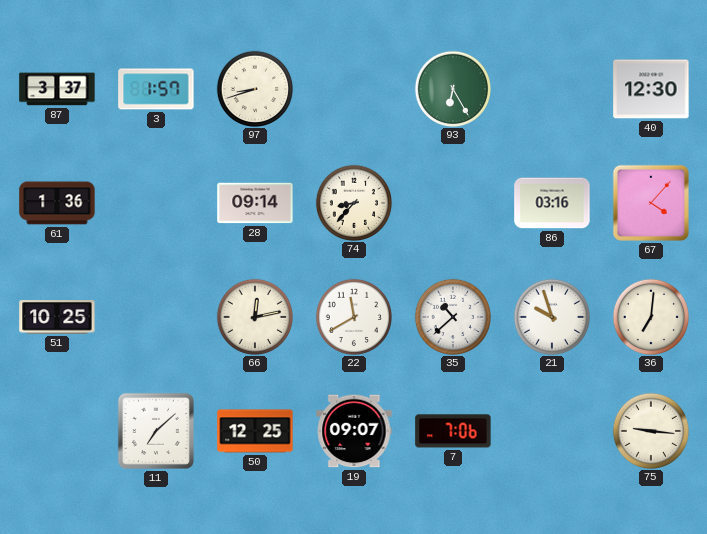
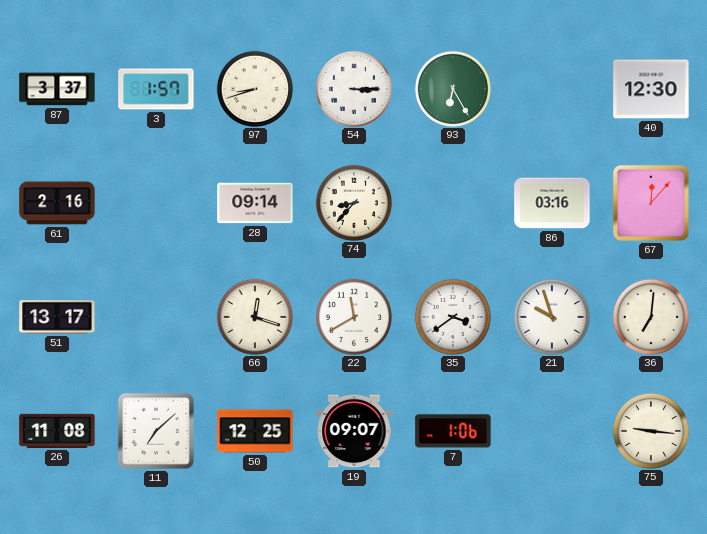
54: none -> 3:15 (353, 88)
61: 1:36 -> 2:16 (57, 203)
67: 4:07 -> 12:07 (651, 203)
51: 10:25 -> 13:17 (57, 317)
66: 12:13 -> 12:18 (254, 316)
35: 10:38 -> 3:39 (452, 316)
26: none -> 11:08 (57, 431)
7: 7:06 -> 1:06 (453, 431)
